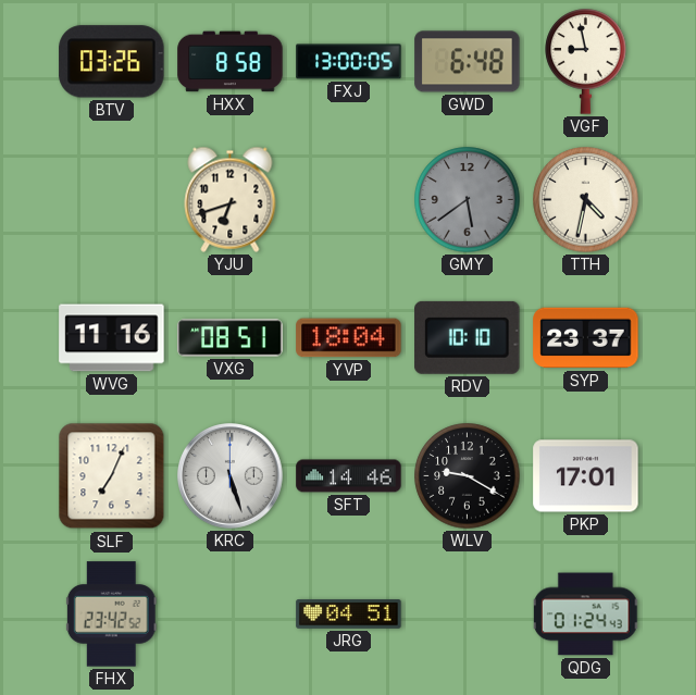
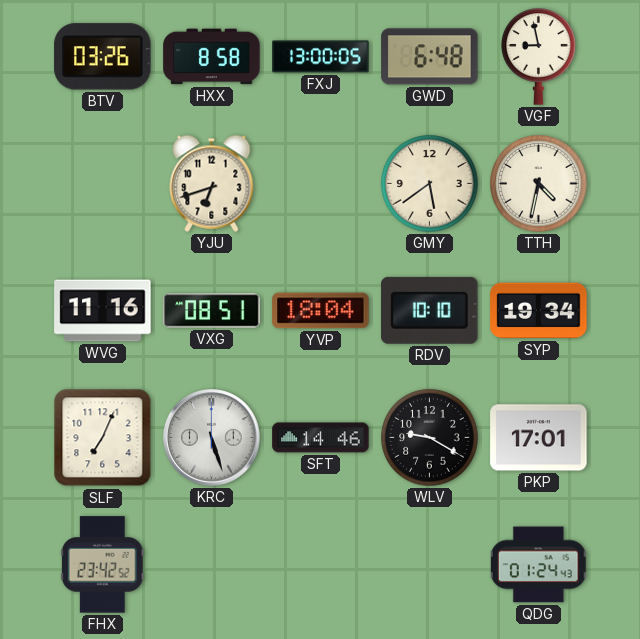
GMY dial: grey -> cream (430, 184)
SYP: 23:37 -> 19:34 (539, 311)
JRG: 04:51 -> none (349, 615)
